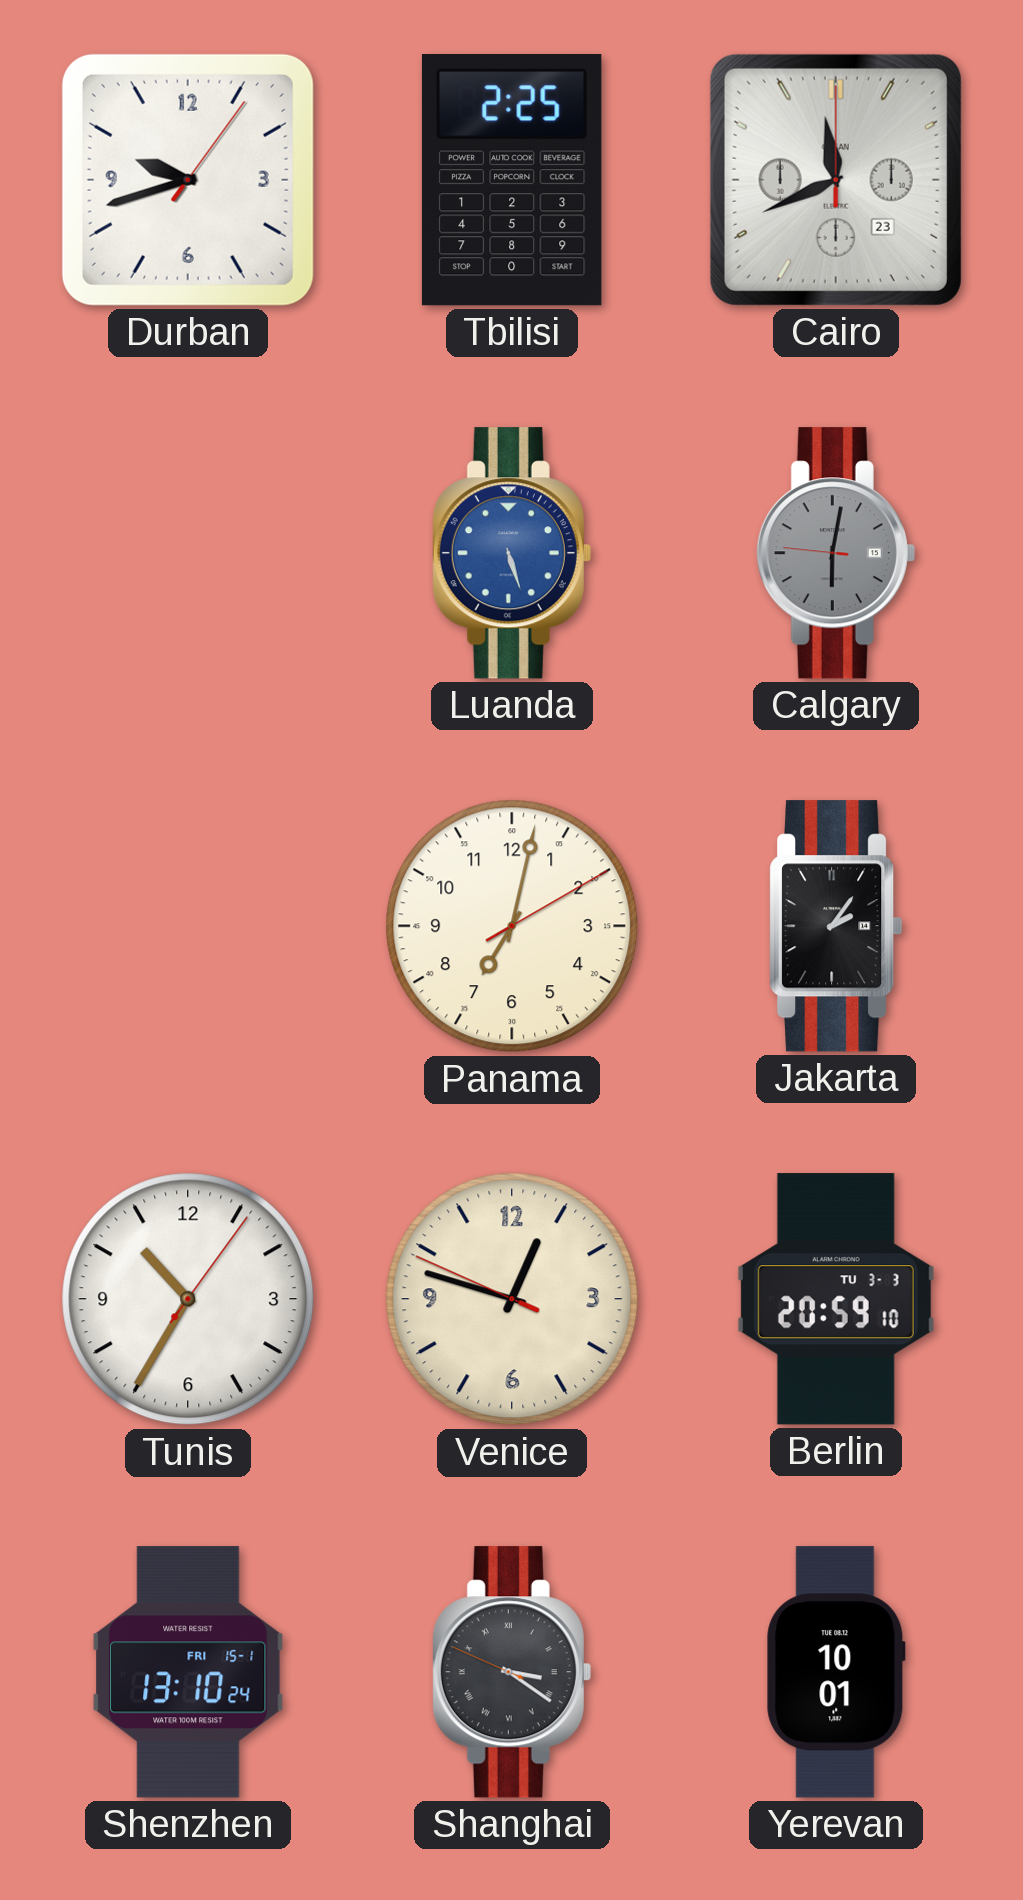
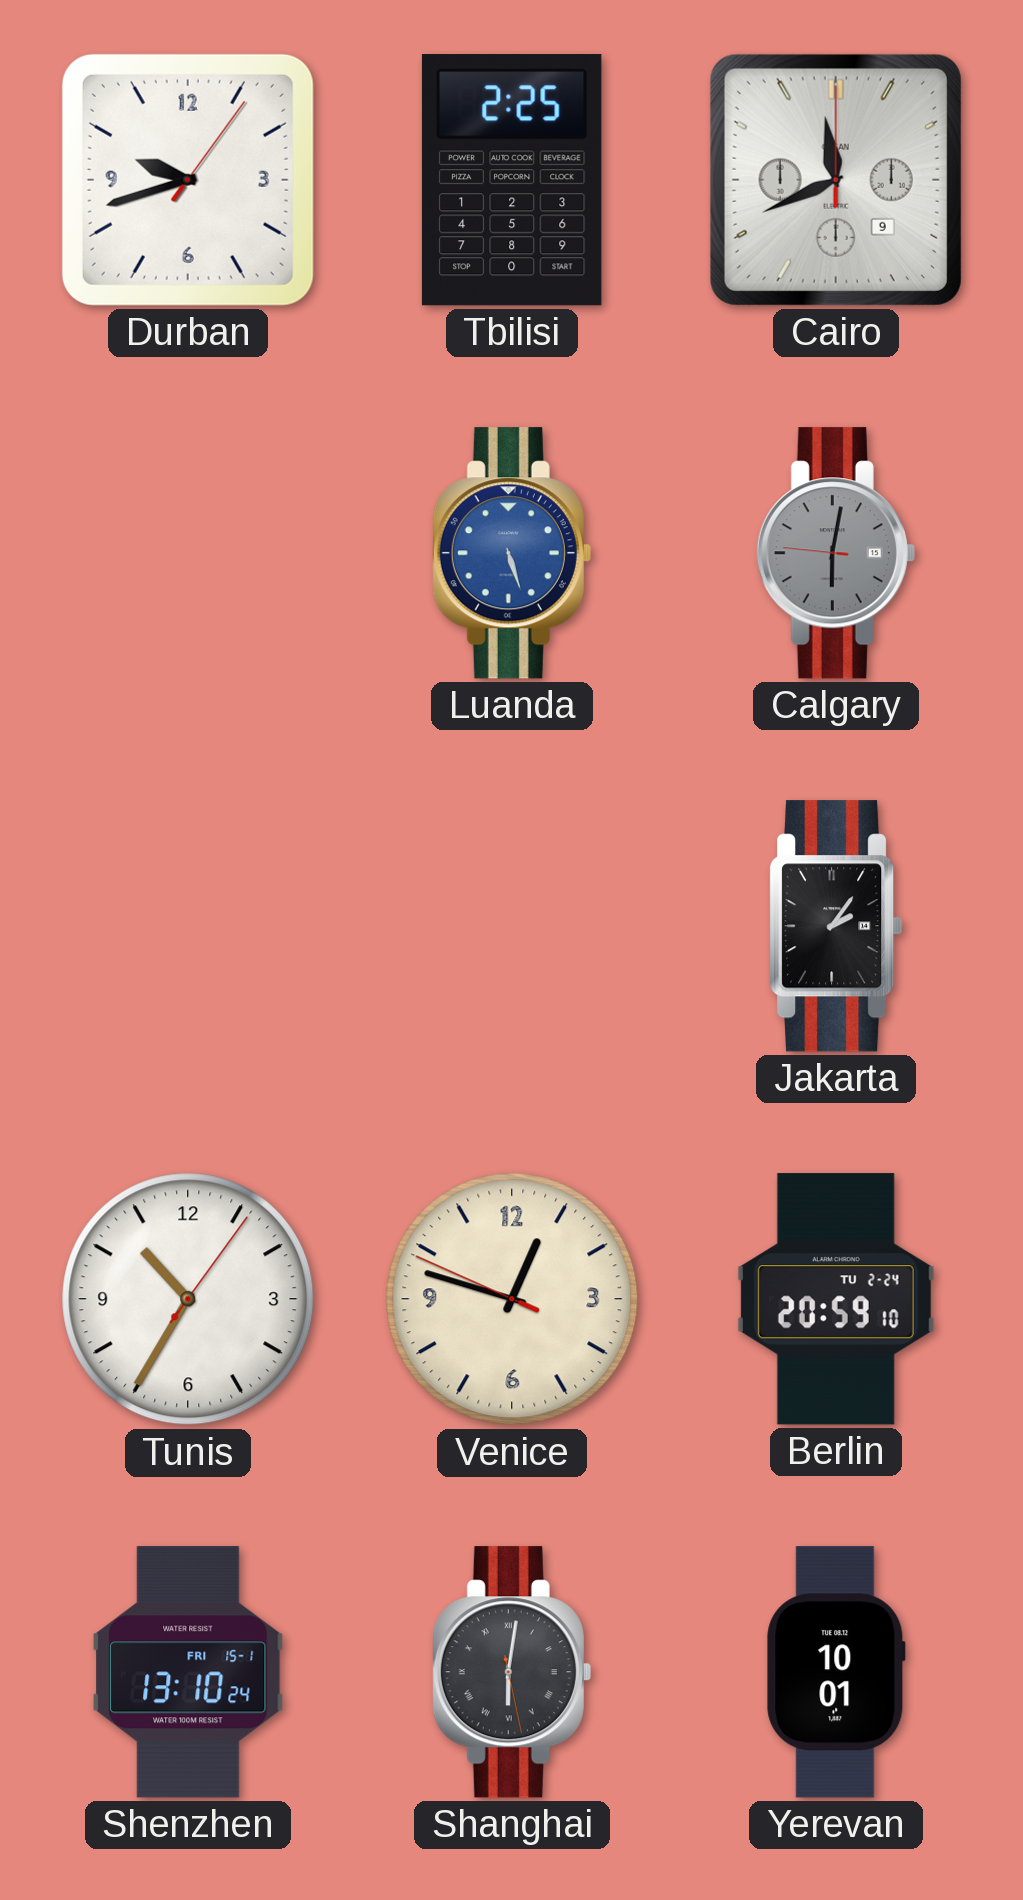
Cairo date: 23 -> 9 (836, 180)
Panama: 7:02 -> none (512, 926)
Berlin date: TU 3-3 -> TU 2-24 (836, 1299)
Shanghai: 3:20 -> 6:01 (512, 1672)
